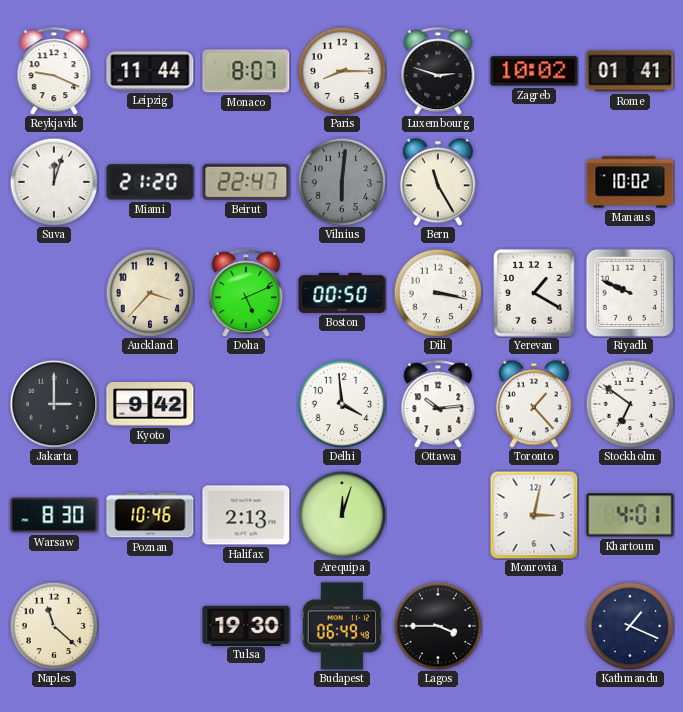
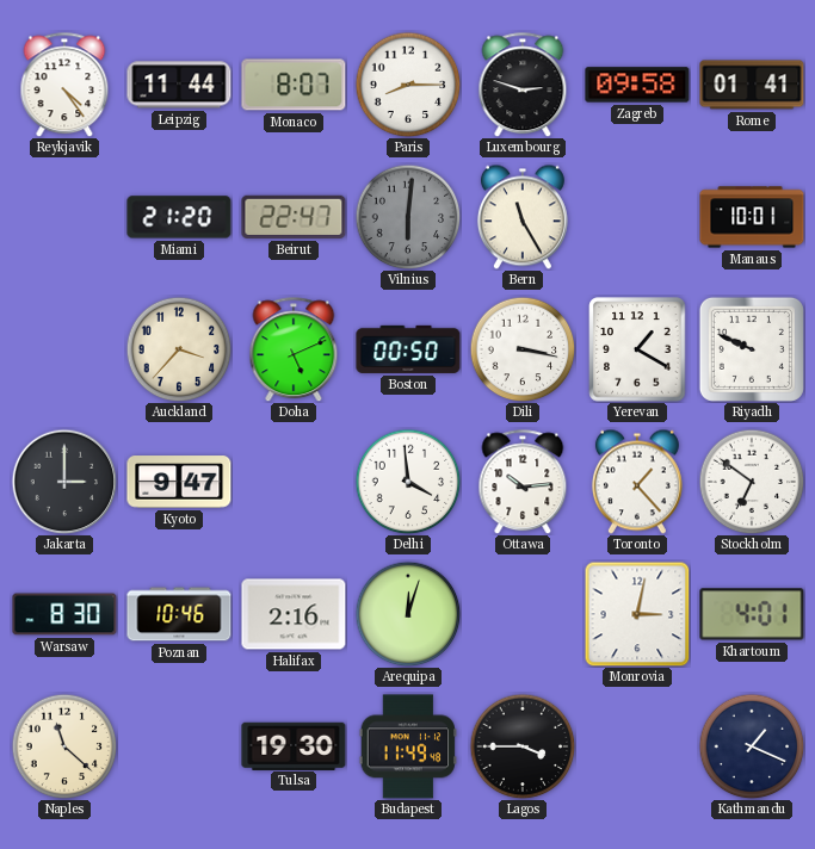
Reykjavik: 9:19 -> 4:24 (64, 85)
Zagreb: 10:02 -> 09:58 (637, 85)
Suva: 12:03 -> none (54, 182)
Manaus: 10:02 -> 10:01 (752, 217)
Kyoto: 9:42 -> 9:47 (179, 482)
Halifax: 2:13 -> 2:16 (294, 614)
Budapest: 06:49 -> 11:49 (408, 746)
